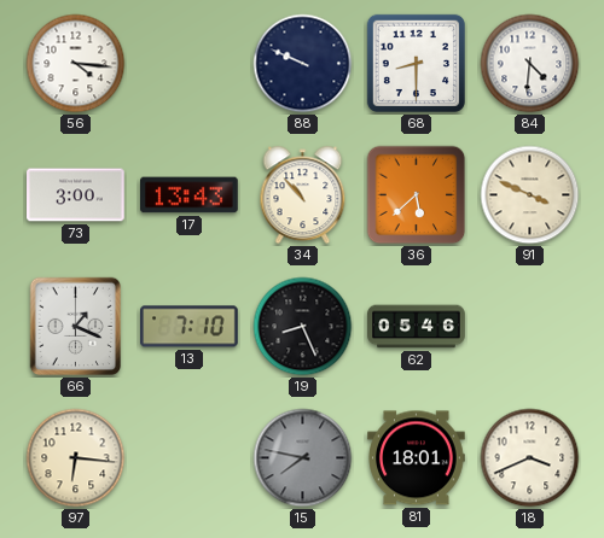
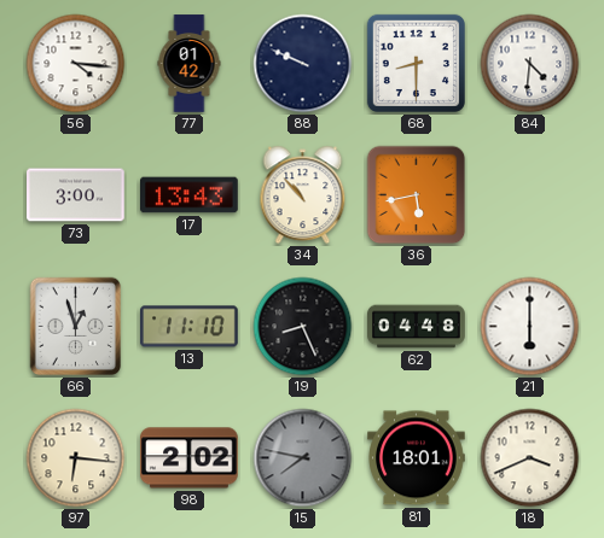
77: none -> 01:42 (190, 64)
36: 5:38 -> 5:43 (417, 195)
91: 3:49 -> none (530, 195)
66: 1:19 -> 12:57 (76, 327)
13: 7:10 -> 11:10 (190, 327)
62: 05:46 -> 04:48 (417, 327)
21: none -> 6:00 (530, 327)
98: none -> 2:02 (190, 458)
